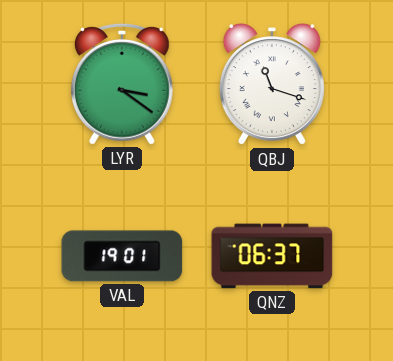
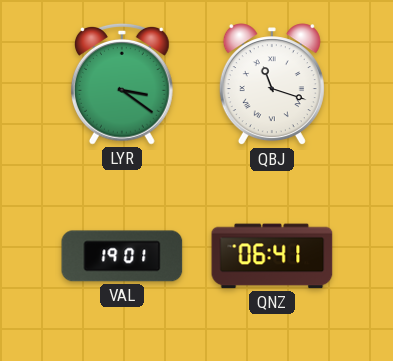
QNZ: 06:37 -> 06:41 (272, 256)
